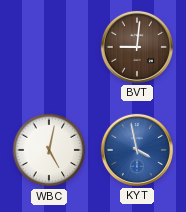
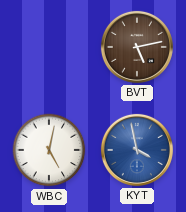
BVT: 9:01 -> 5:13 (137, 47)
